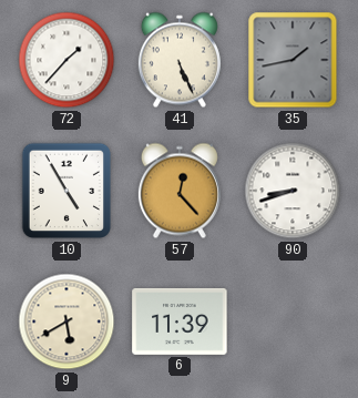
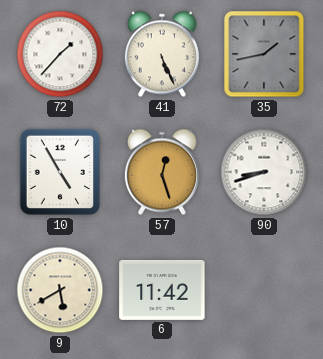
57: 12:23 -> 12:27 (162, 172)
6: 11:39 -> 11:42 (162, 290)
